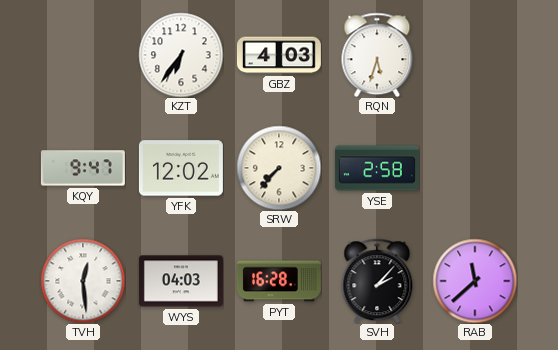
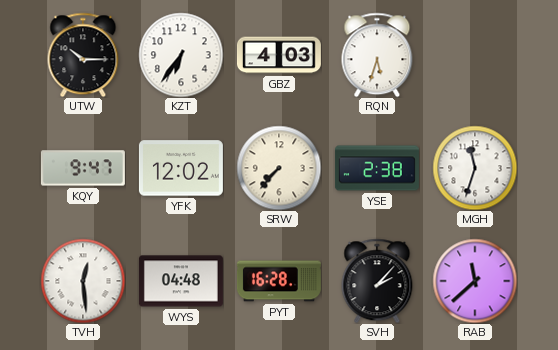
UTW: none -> 10:15 (83, 55)
YSE: 2:58 -> 2:38 (377, 168)
MGH: none -> 11:33 (475, 168)
WYS: 04:03 -> 04:48 (181, 281)
